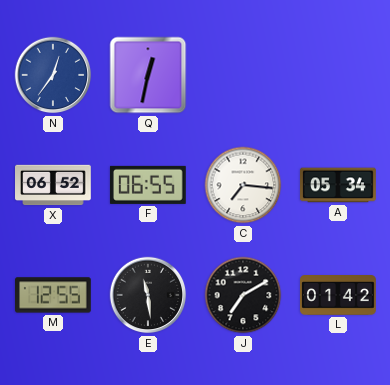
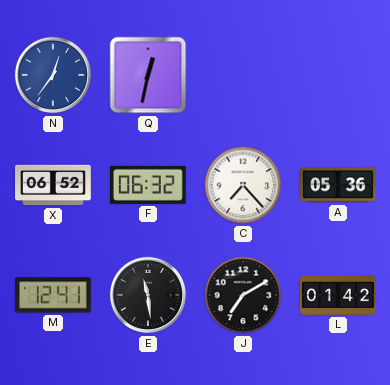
F: 06:55 -> 06:32 (148, 185)
C: 7:16 -> 7:23 (243, 185)
A: 05:34 -> 05:36 (339, 185)
M: 12:55 -> 12:41 (54, 295)
